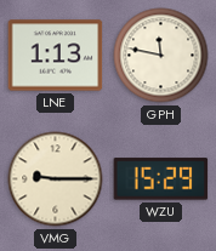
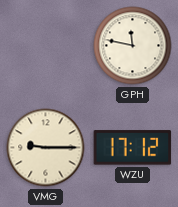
LNE: 1:13 -> none (56, 56)
WZU: 15:29 -> 17:12 (133, 148)
